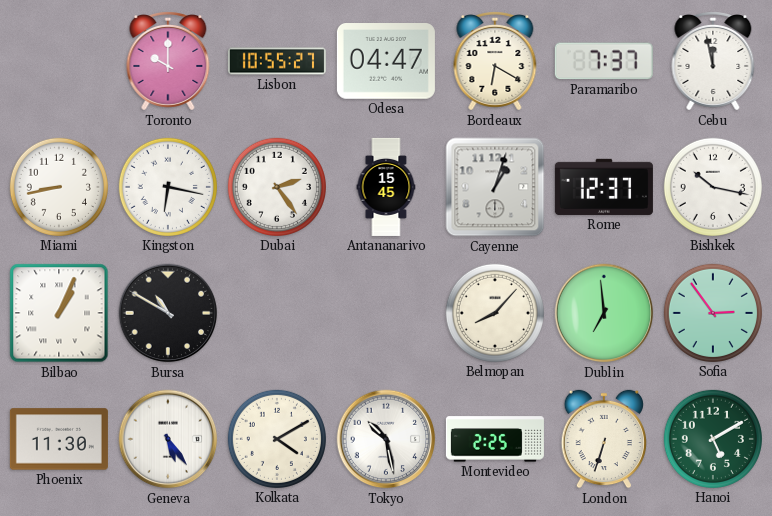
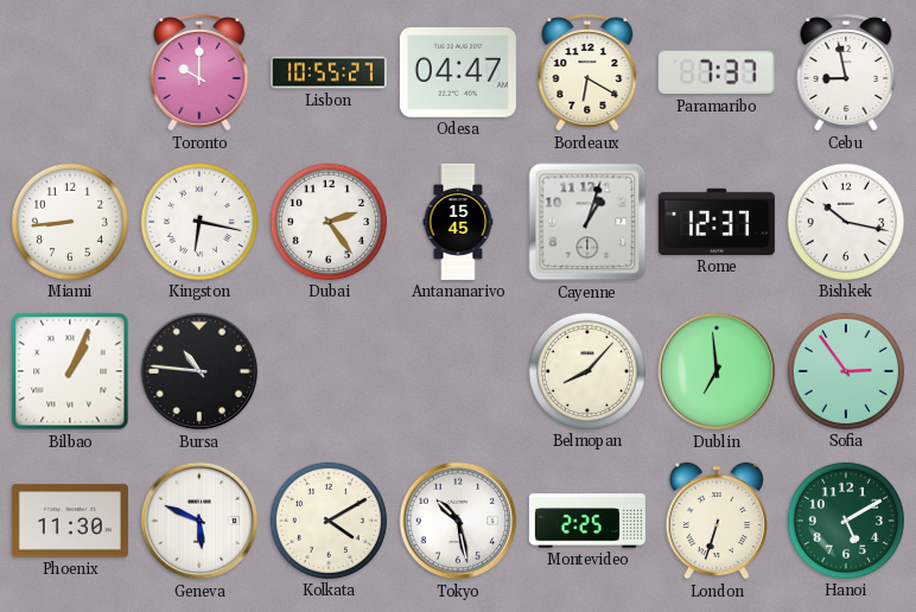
Cebu: 11:58 -> 8:58 (846, 74)
Miami: 8:43 -> 8:44 (70, 222)
Bursa: 10:50 -> 10:46 (199, 371)
Geneva: 5:24 -> 5:49 (199, 521)
